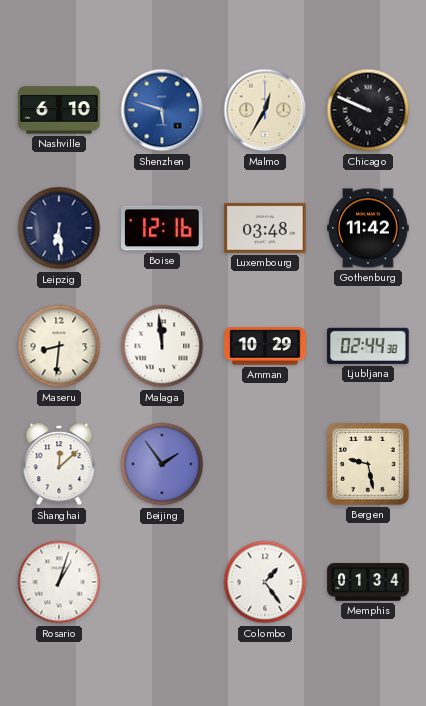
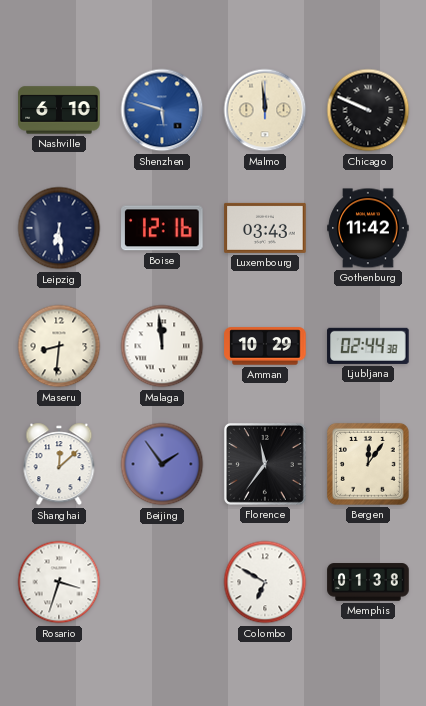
Malmo: 12:35 -> 11:59 (265, 110)
Luxembourg: 03:48 -> 03:43 (265, 228)
Florence: none -> 11:36 (265, 464)
Bergen: 9:28 -> 12:06 (368, 464)
Rosario: 1:03 -> 3:33 (59, 582)
Colombo: 1:24 -> 6:50 (265, 582)
Memphis: 01:34 -> 01:38 (368, 582)
